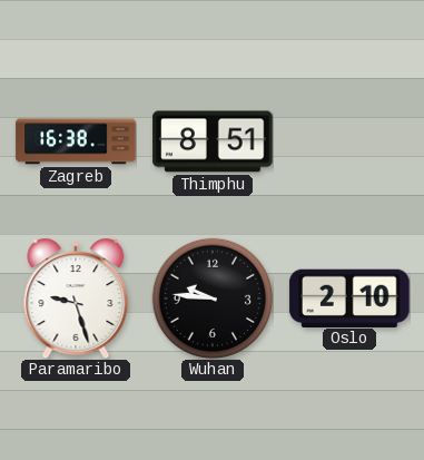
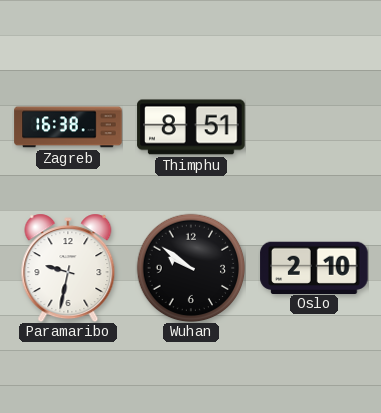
Paramaribo: 9:27 -> 9:32 (68, 268)
Wuhan: 9:46 -> 9:51 (191, 268)
